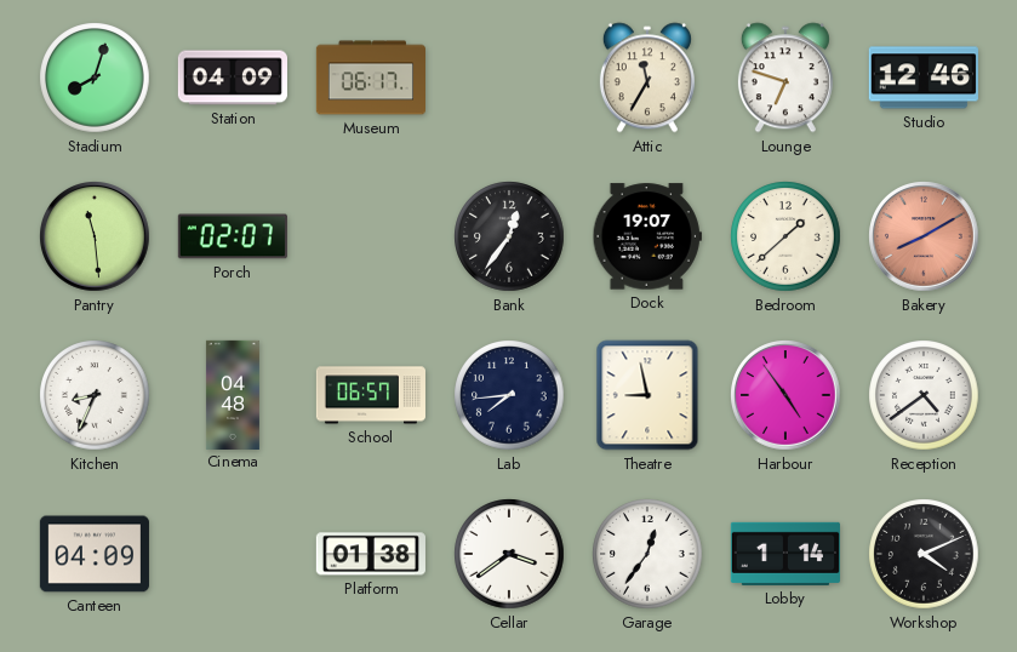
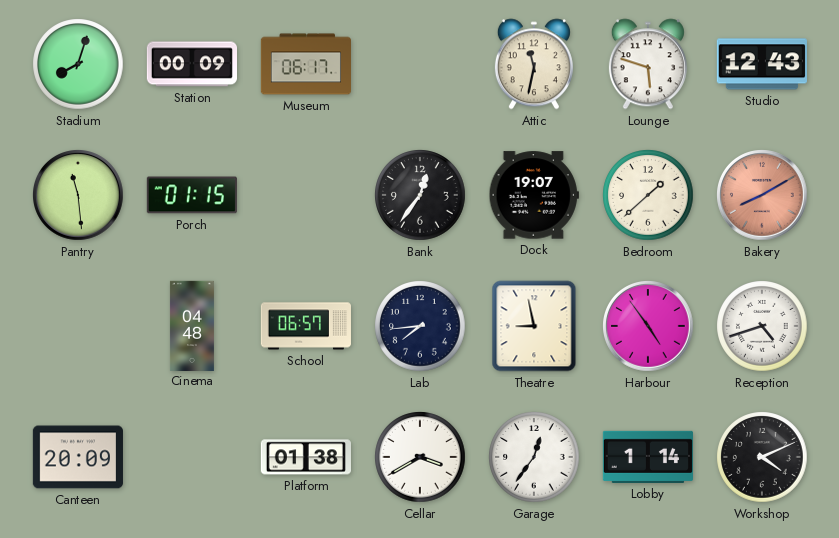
Station: 04:09 -> 00:09 (191, 64)
Attic: 11:35 -> 11:32 (534, 64)
Lounge: 6:48 -> 5:48 (648, 64)
Studio: 12:46 -> 12:43 (762, 64)
Porch: 02:07 -> 01:15 (192, 195)
Kitchen: 8:34 -> none (95, 395)
Reception: 4:39 -> 4:42 (762, 326)
Canteen: 04:09 -> 20:09 (78, 457)
Cellar: 3:39 -> 3:40 (420, 457)
